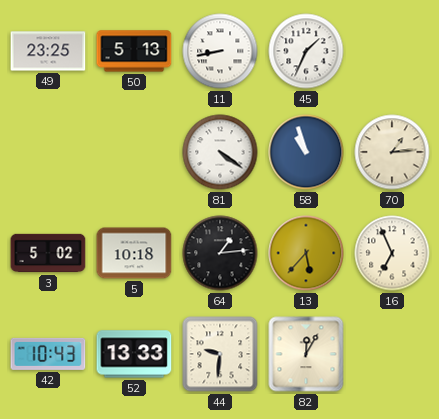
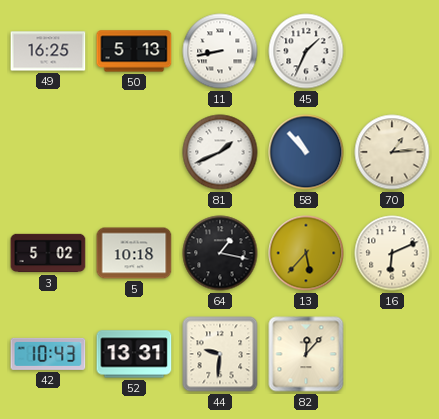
49: 23:25 -> 16:25 (48, 51)
81: 4:21 -> 1:41 (220, 152)
58: 10:57 -> 10:53 (306, 152)
64: 1:14 -> 1:17 (220, 253)
16: 6:56 -> 6:11 (392, 253)
52: 13:33 -> 13:31 (134, 354)
82: 12:05 -> 12:07 (306, 354)
